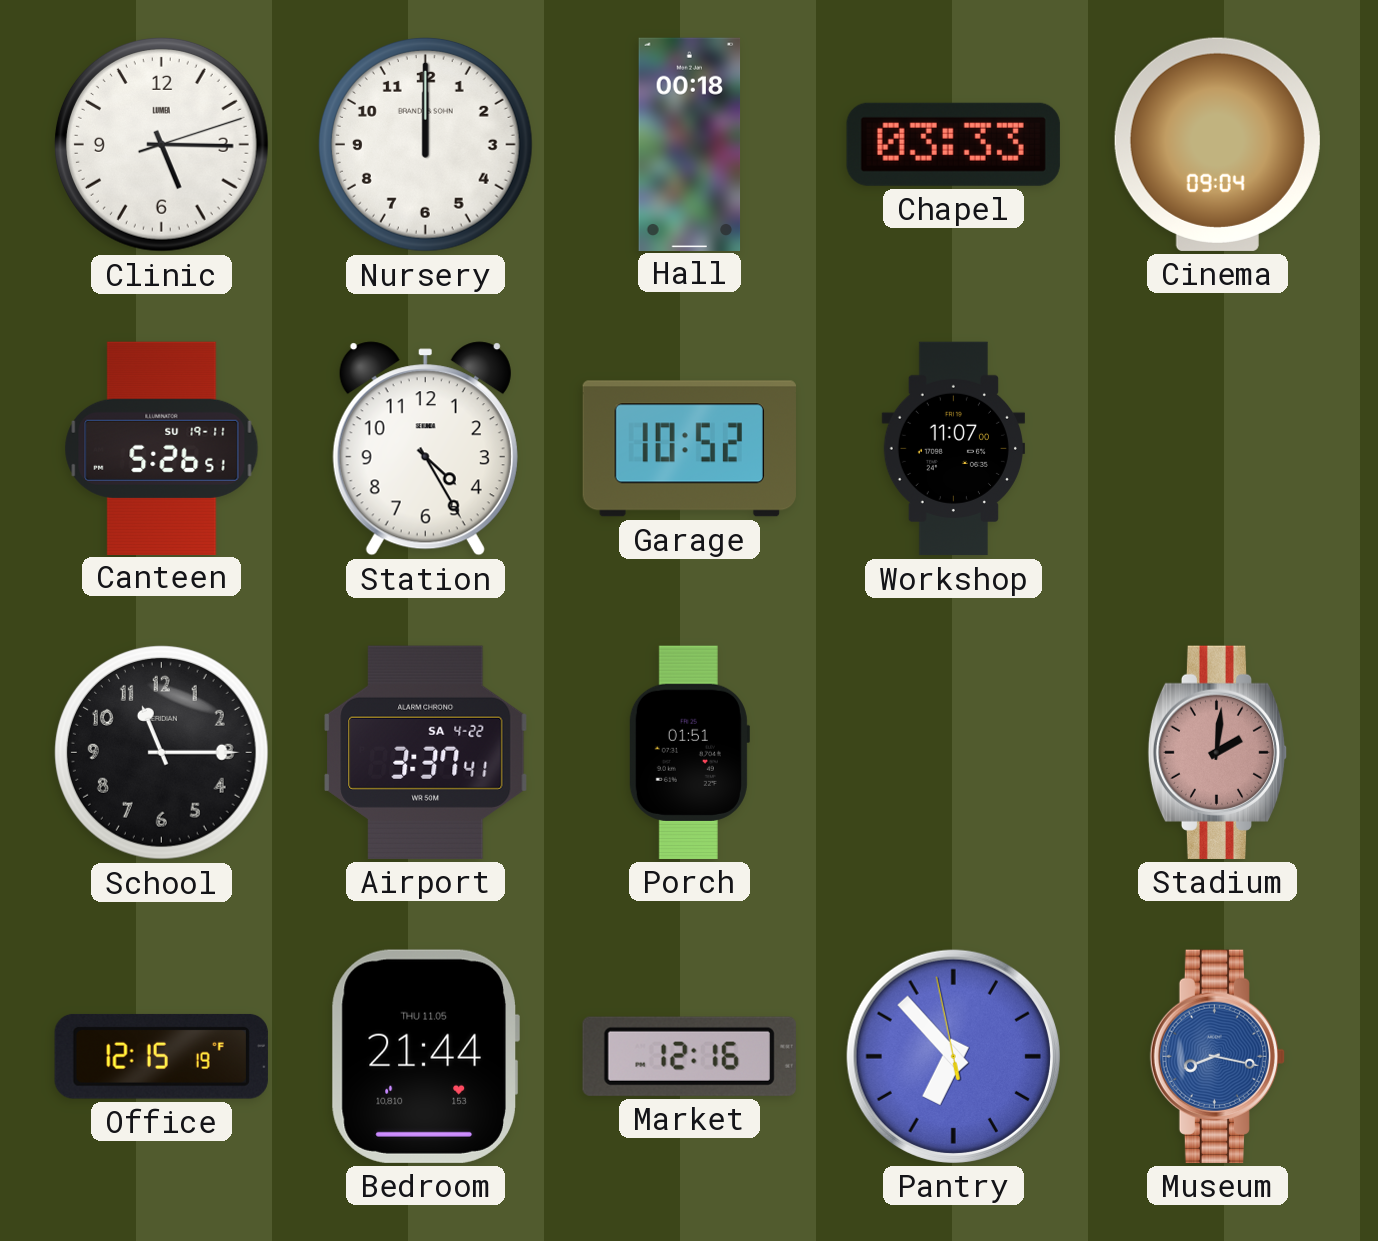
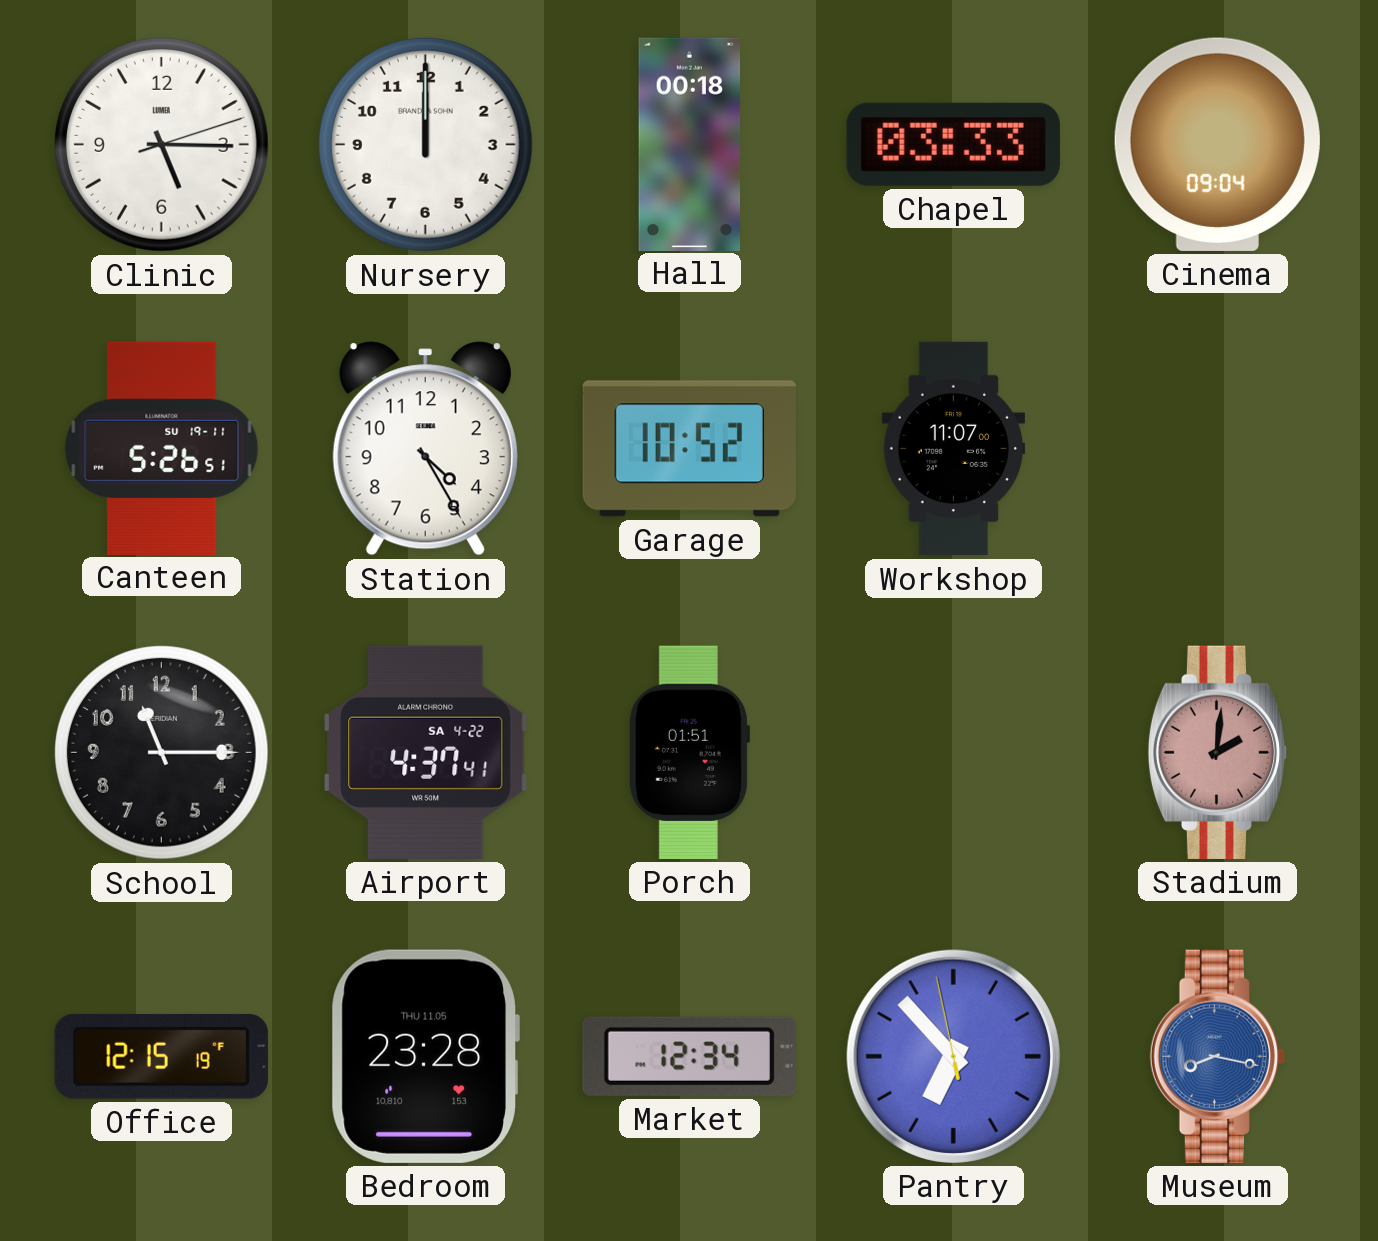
Airport: 3:37 -> 4:37 (426, 752)
Bedroom: 21:44 -> 23:28 (425, 1056)
Market: 12:16 -> 12:34 (689, 1056)
